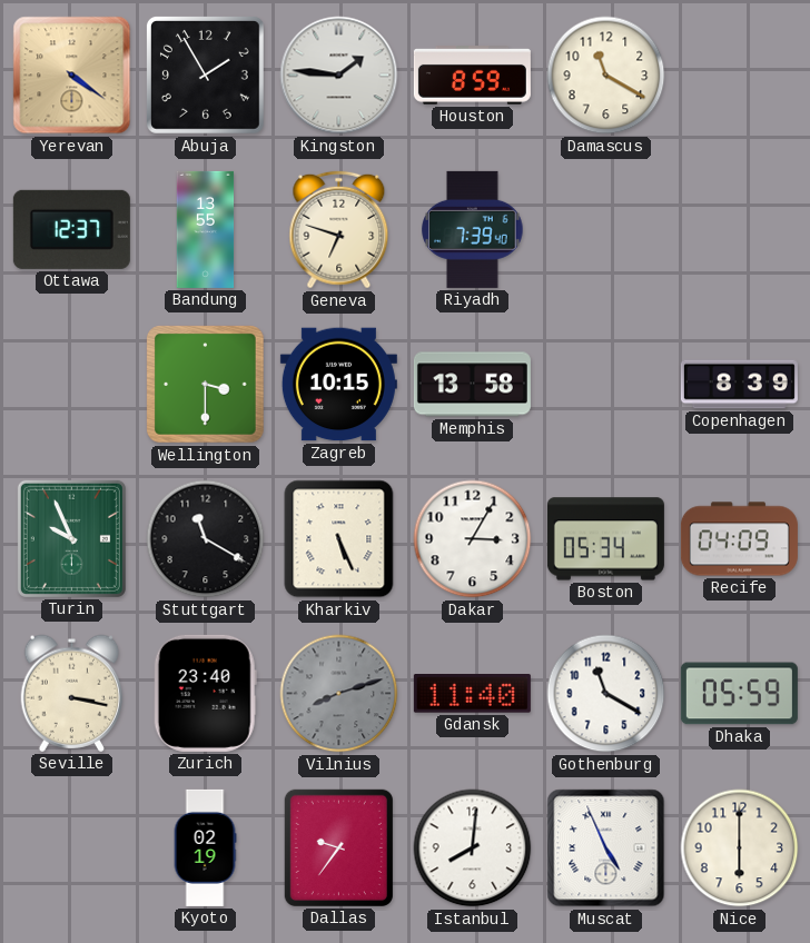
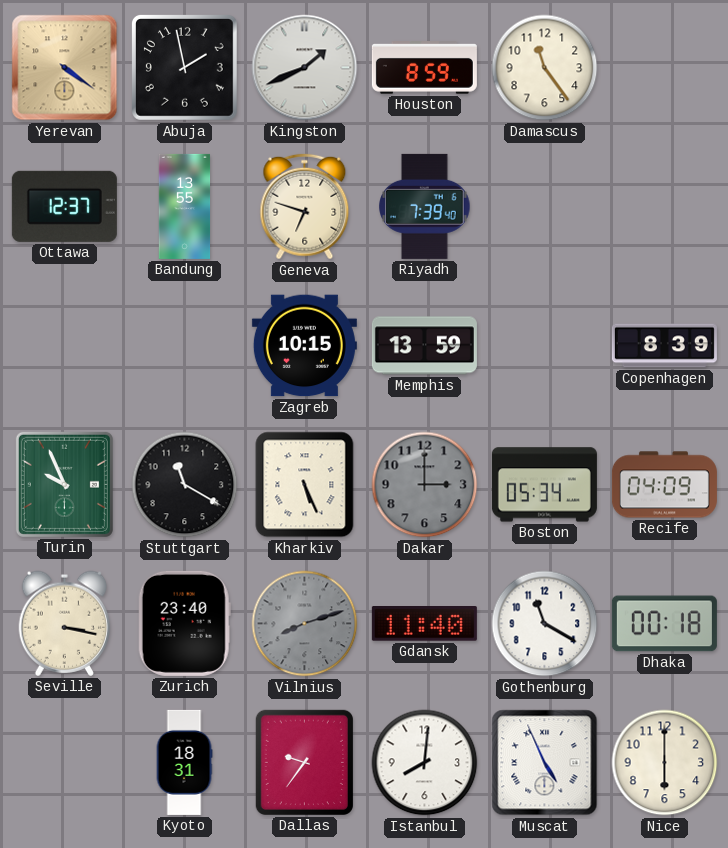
Abuja: 1:55 -> 1:58 (184, 67)
Kingston: 1:46 -> 1:41 (305, 68)
Damascus: 11:20 -> 11:24 (545, 68)
Wellington: 3:30 -> none (206, 385)
Memphis: 13:58 -> 13:59 (424, 346)
Dakar: 3:05 -> 3:00 (425, 485)
Dakar dial: white -> grey (425, 485)
Dhaka: 05:59 -> 00:18 (664, 624)
Kyoto: 02:19 -> 18:31 (184, 762)
